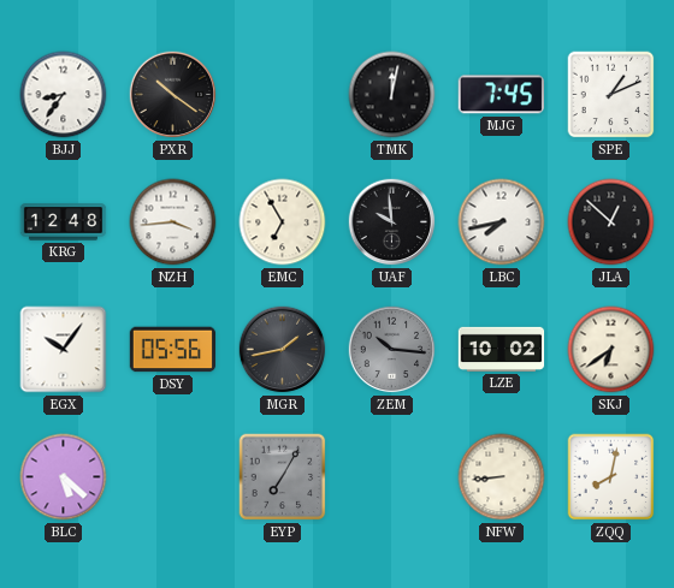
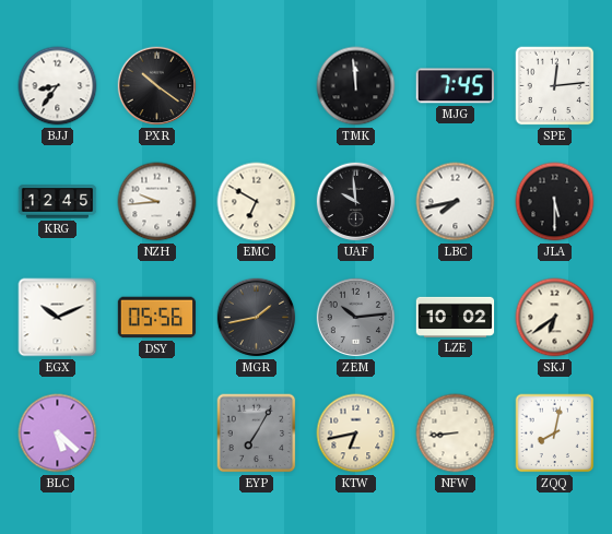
TMK: 12:02 -> 11:59 (356, 86)
SPE: 1:11 -> 12:14 (555, 86)
KRG: 12:48 -> 12:45 (58, 202)
NZH: 3:44 -> 9:44 (157, 202)
EMC: 6:55 -> 6:50 (257, 202)
JLA: 12:52 -> 5:30 (555, 202)
EGX: 10:06 -> 10:11 (58, 318)
ZEM: 10:16 -> 10:14 (356, 318)
KTW: none -> 6:43 (356, 434)
